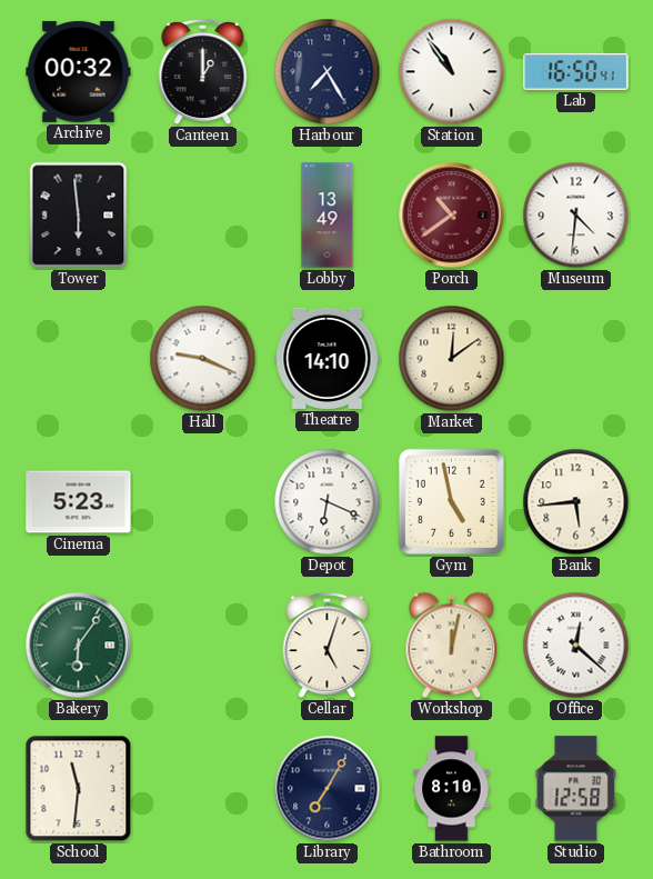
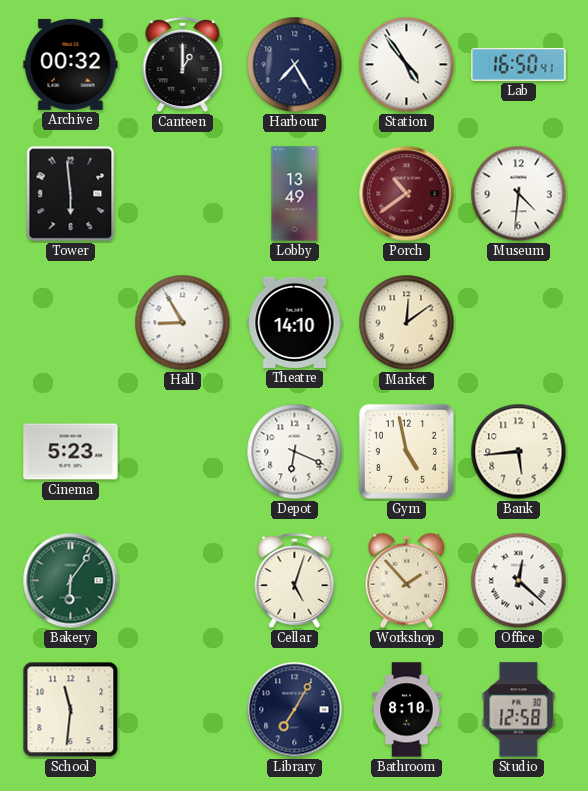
Station: 10:54 -> 4:54 (407, 65)
Hall: 9:19 -> 8:55 (183, 323)
Workshop: 12:02 -> 1:53 (407, 581)
